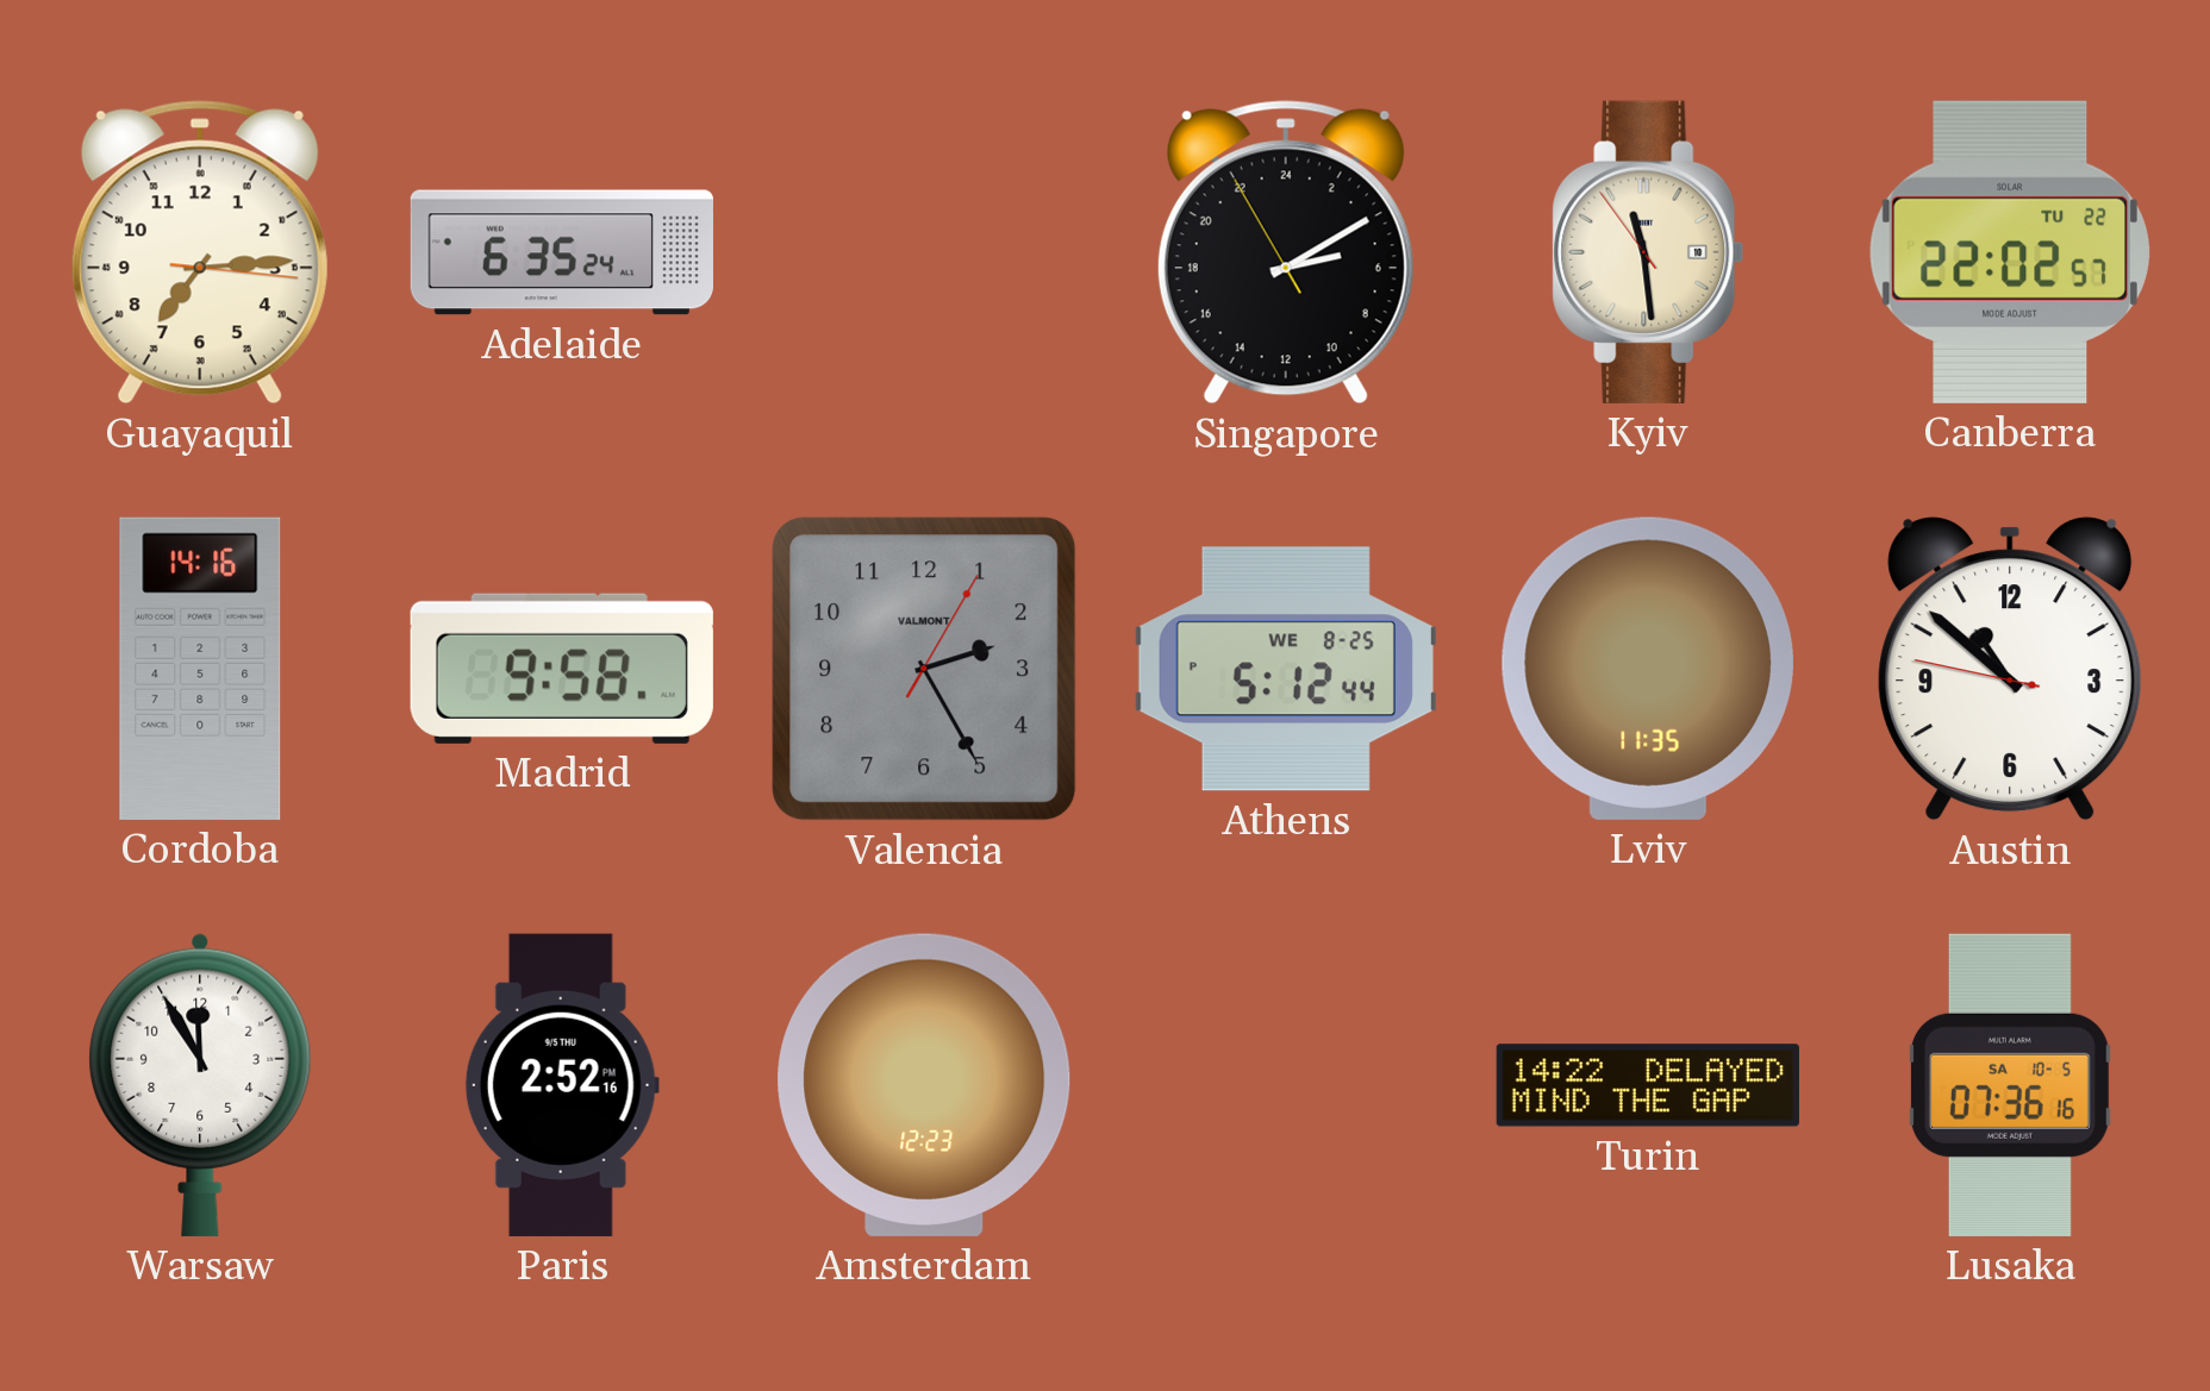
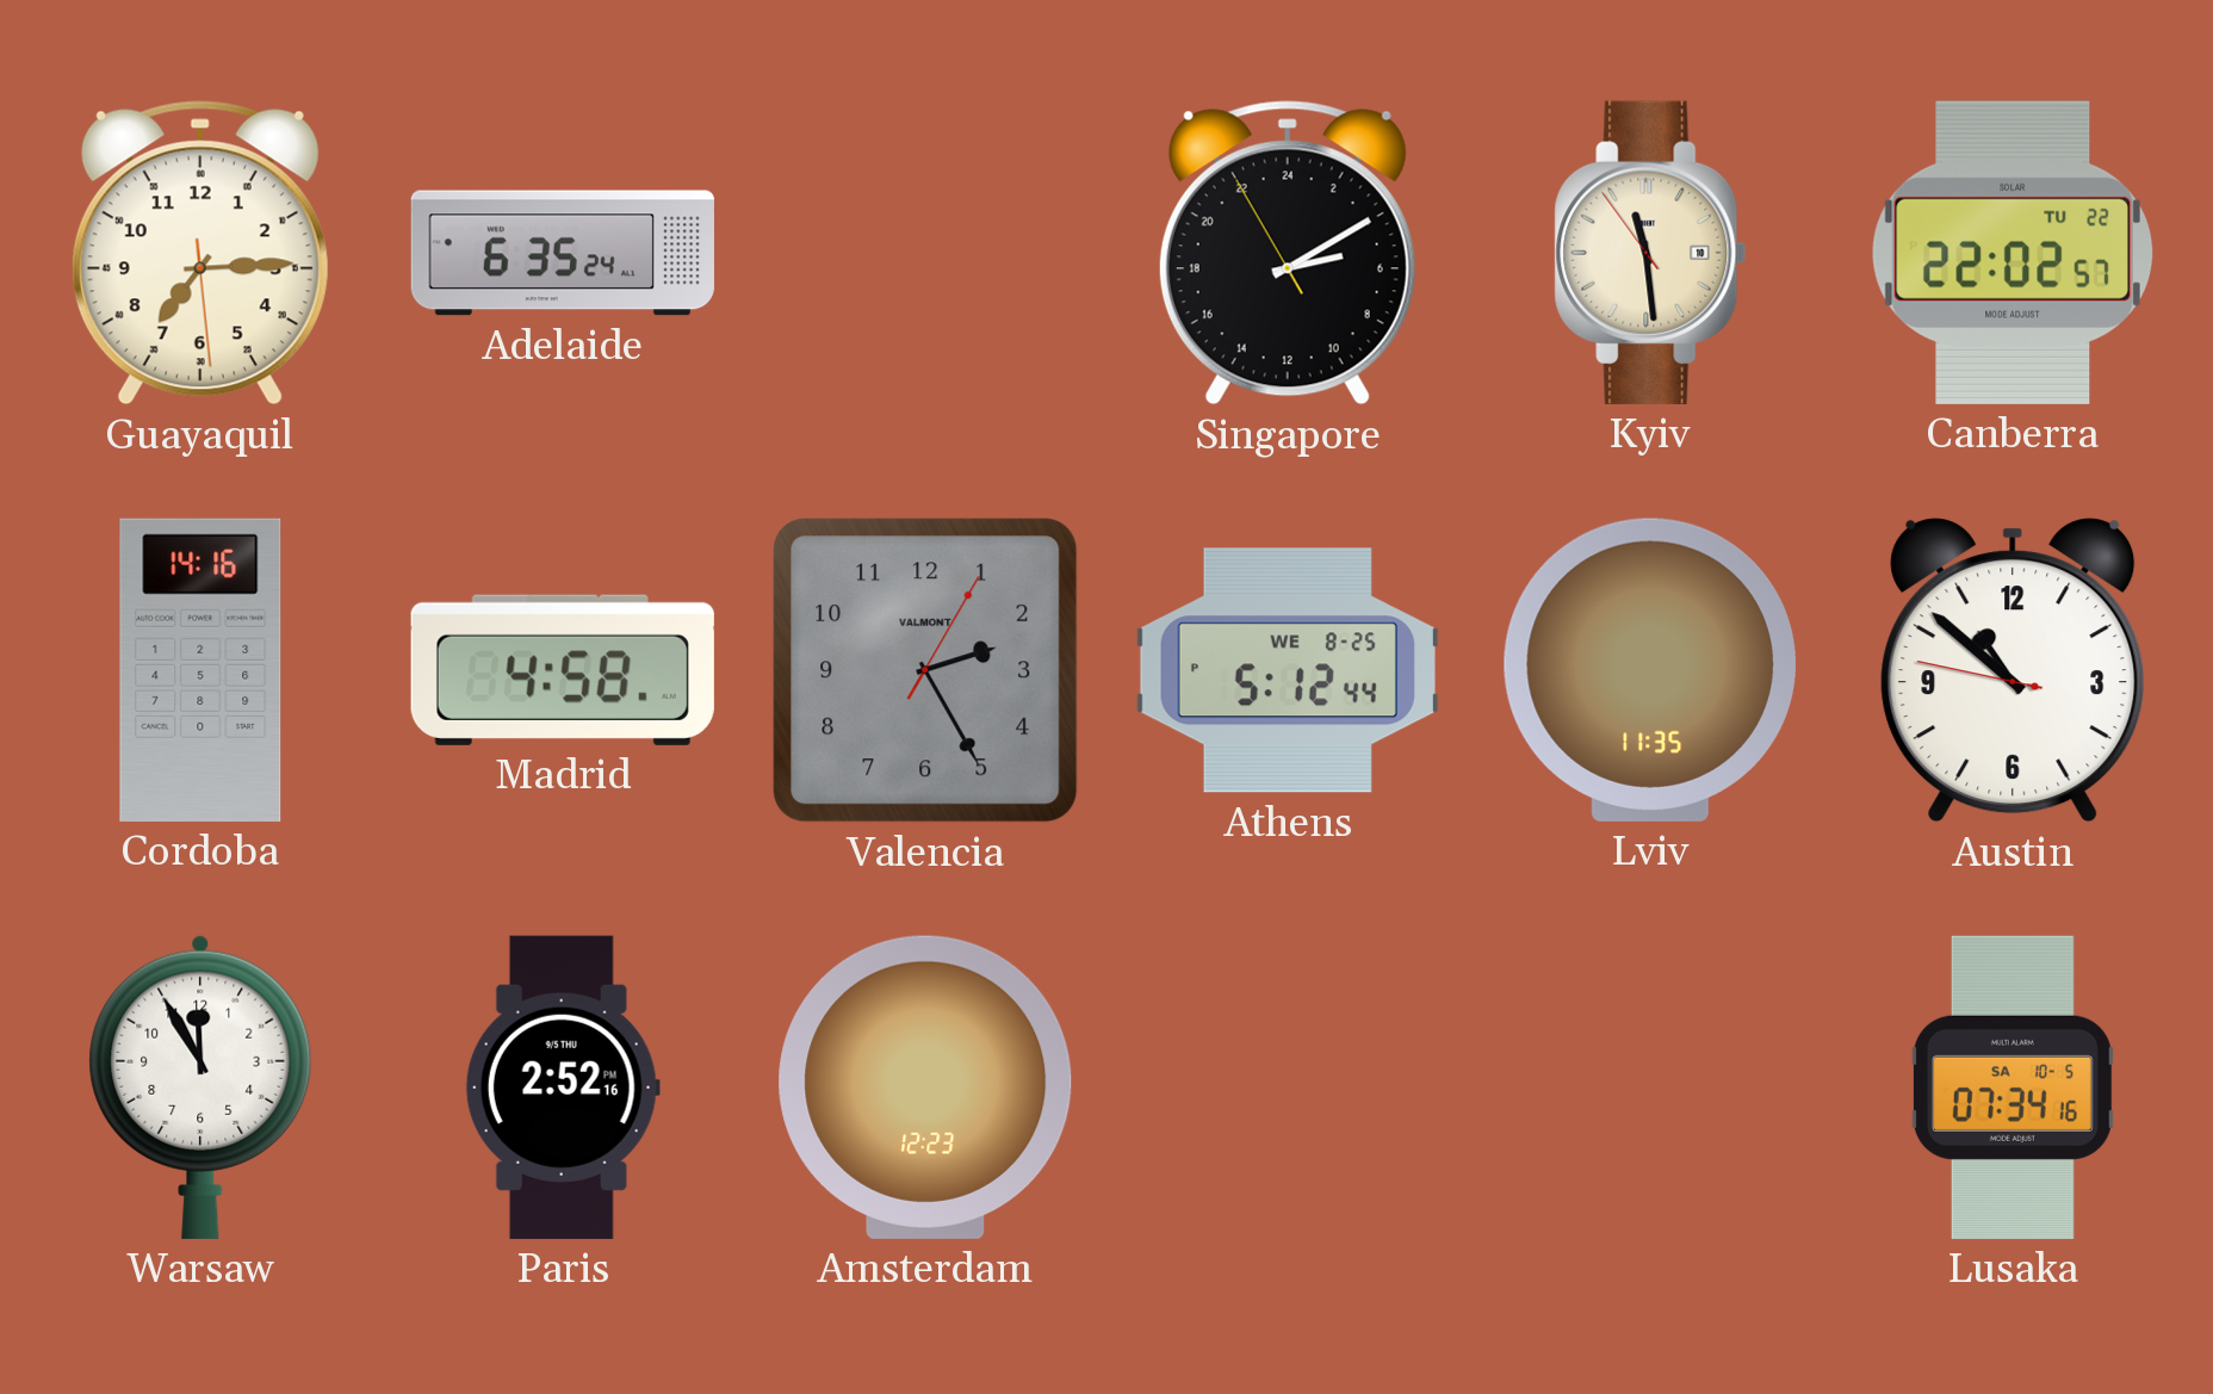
Guayaquil: 7:14:16 -> 7:14:29 (200, 253)
Madrid: 9:58 -> 4:58 (563, 670)
Turin: 14:22 -> none (1647, 1085)
Lusaka: 07:36 -> 07:34 (2013, 1088)
